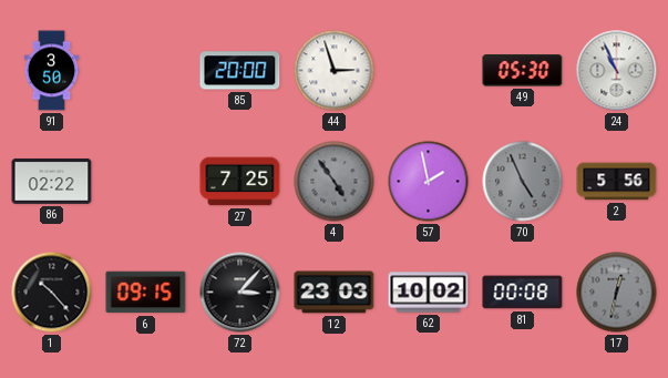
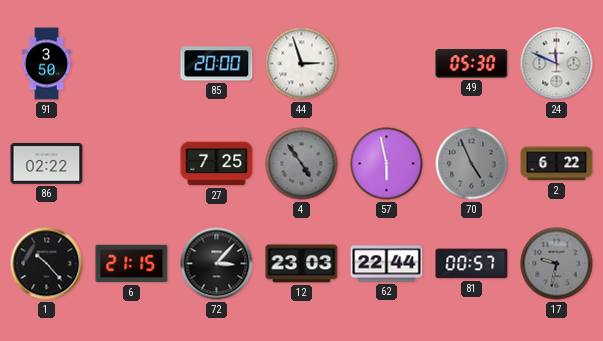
24: 10:56 -> 11:49 (557, 64)
57: 1:58 -> 5:58 (387, 164)
2: 5:56 -> 6:22 (557, 164)
6: 09:15 -> 21:15 (132, 264)
62: 10:02 -> 22:44 (387, 264)
81: 00:08 -> 00:57 (472, 264)
17: 12:32 -> 9:32 (557, 264)
